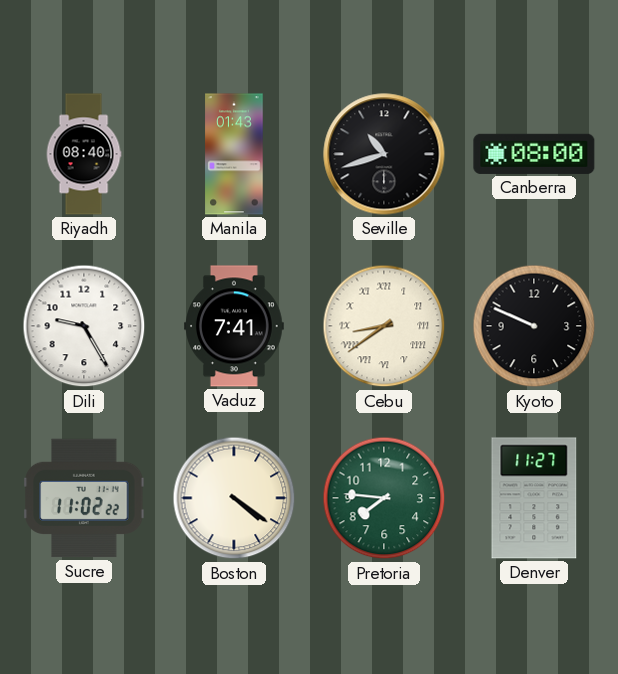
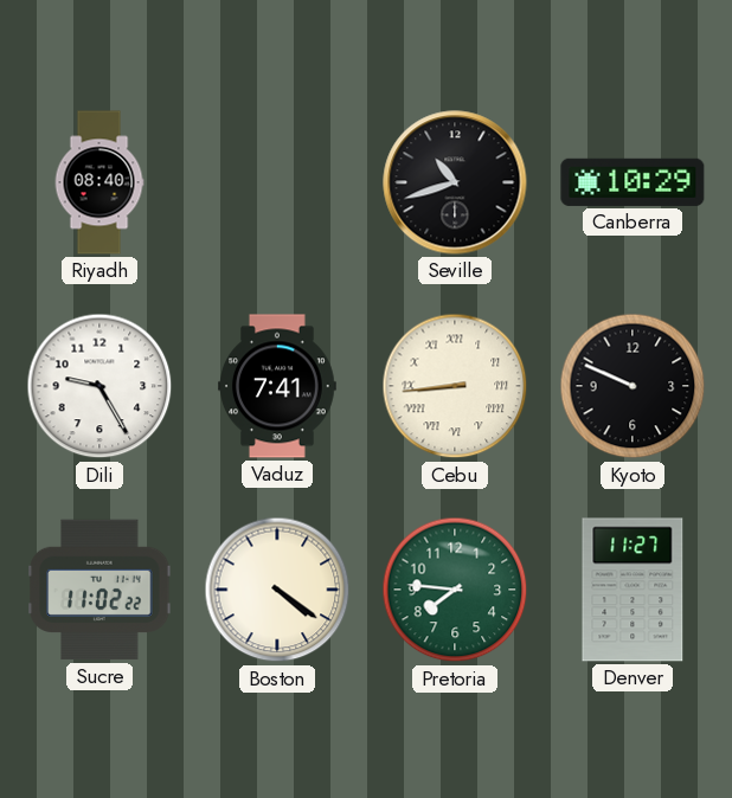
Manila: 01:43 -> none (234, 154)
Canberra: 08:00 -> 10:29 (633, 182)
Cebu: 8:39 -> 8:44 (455, 386)
